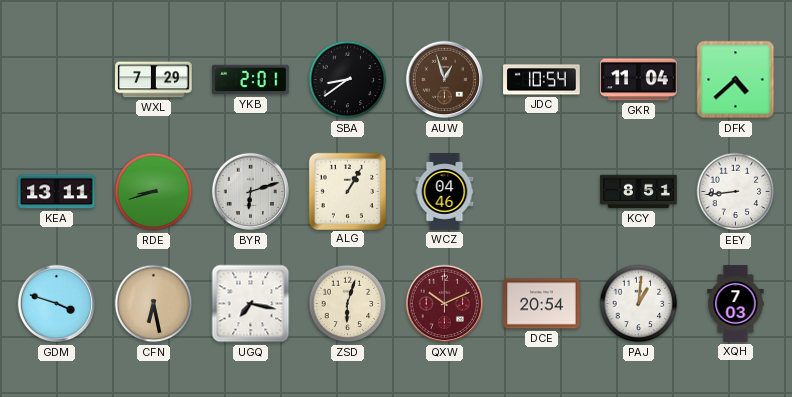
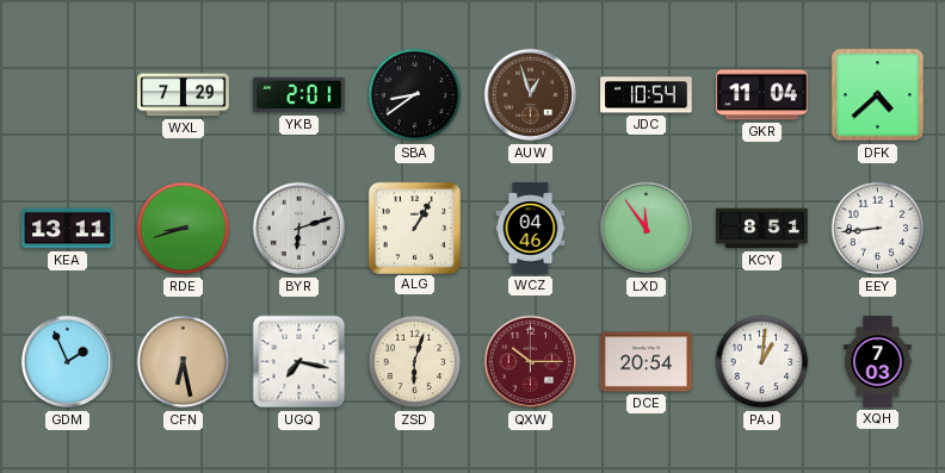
LXD: none -> 11:54 (647, 229)
GDM: 3:48 -> 1:56 (68, 362)
QXW: 10:11 -> 10:15 (531, 362)
